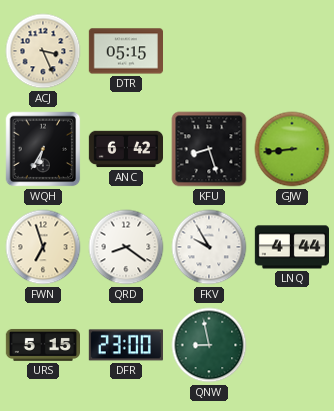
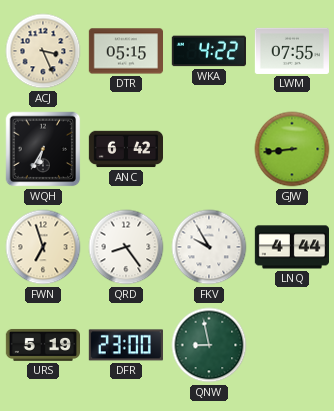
WKA: none -> 4:22 (209, 51)
LWM: none -> 07:55 (291, 51)
KFU: 8:27 -> none (209, 149)
QRD: 8:21 -> 8:24 (126, 247)
URS: 5:15 -> 5:19 (42, 345)
